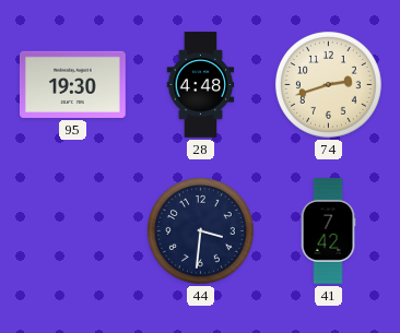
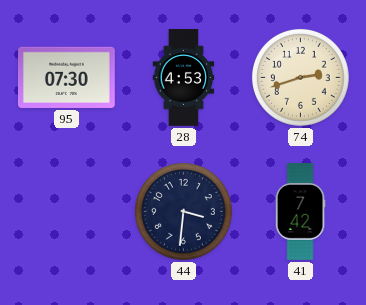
95: 19:30 -> 07:30 (67, 77)
28: 4:48 -> 4:53 (184, 78)
